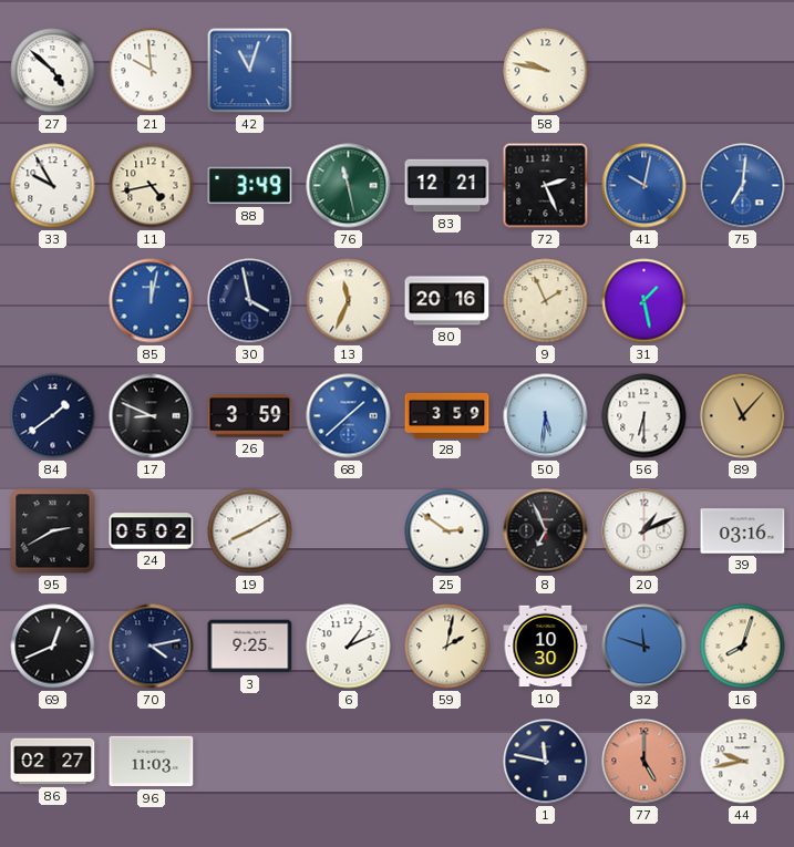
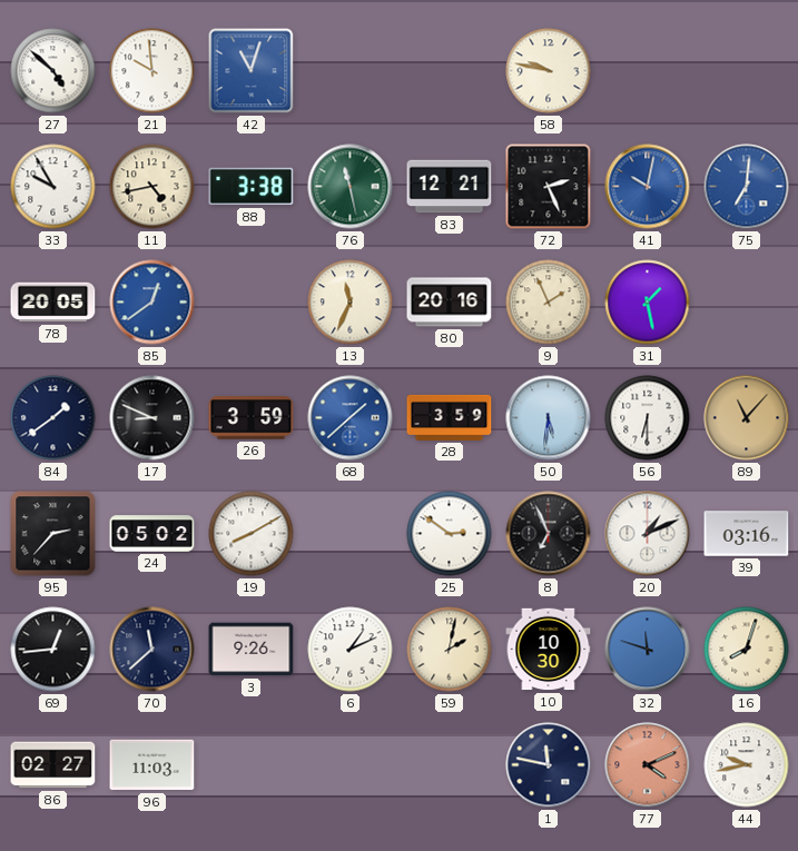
88: 3:49 -> 3:38 (252, 187)
78: none -> 20:05 (53, 303)
85: 12:02 -> 12:39 (152, 303)
30: 3:58 -> none (250, 301)
95: 2:40 -> 2:37 (53, 534)
69: 12:41 -> 12:44 (53, 650)
70: 4:13 -> 11:38 (152, 650)
3: 9:25 -> 9:26 (252, 650)
77: 5:00 -> 4:11 (648, 765)
